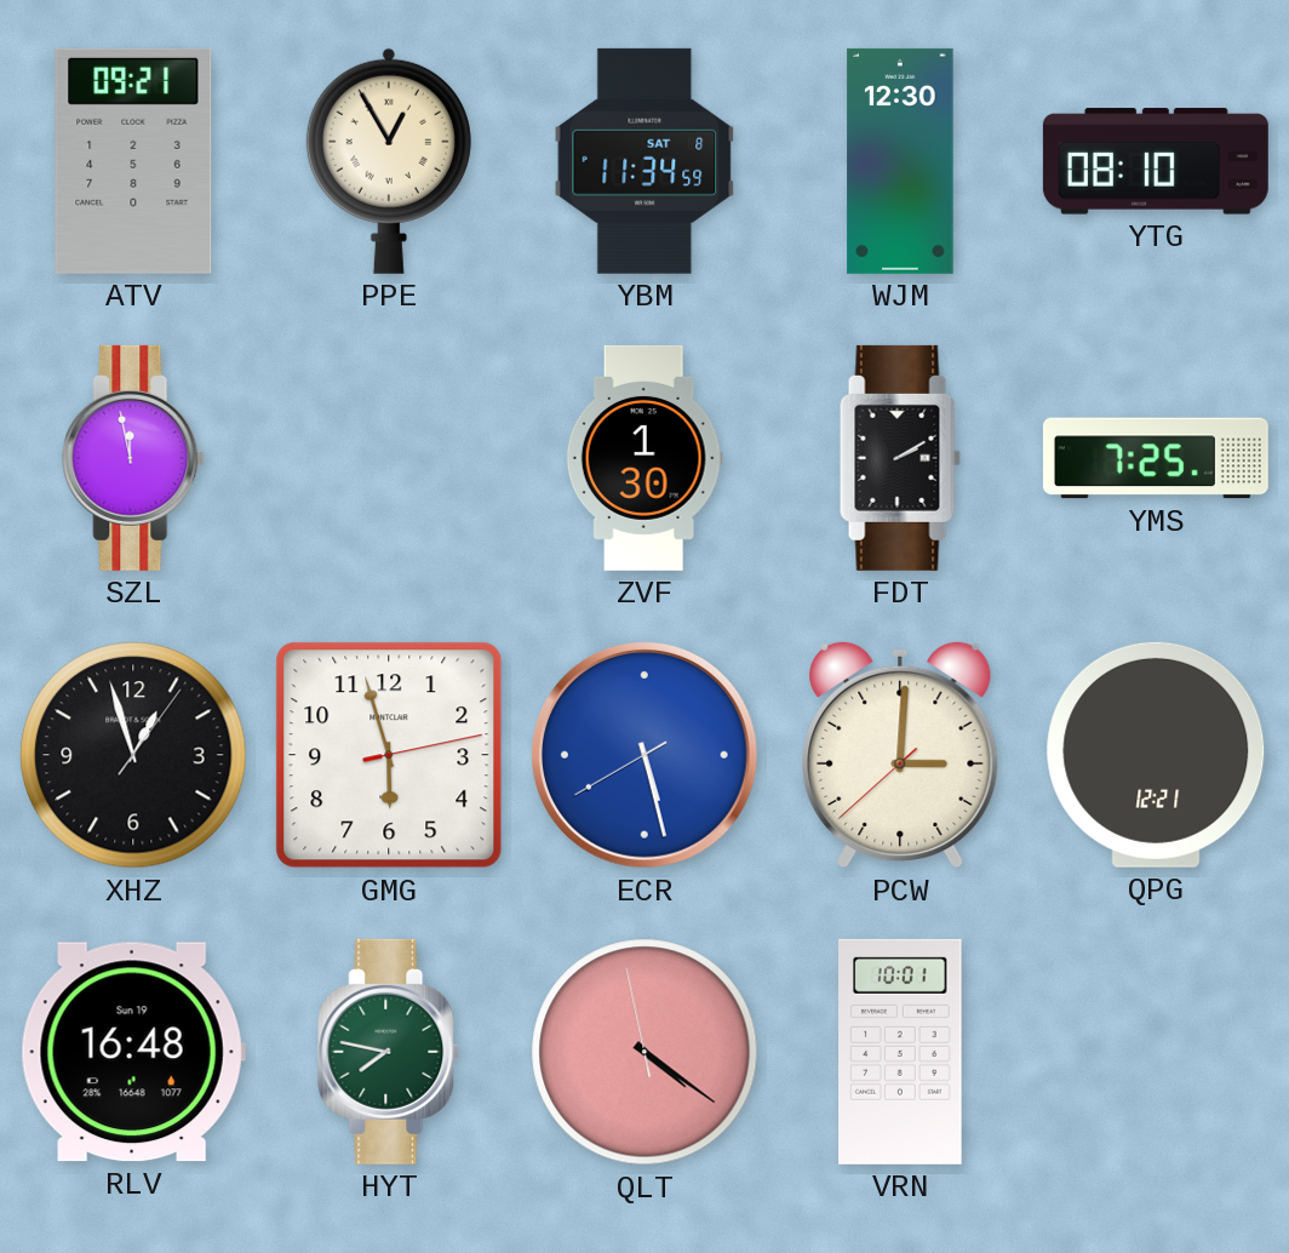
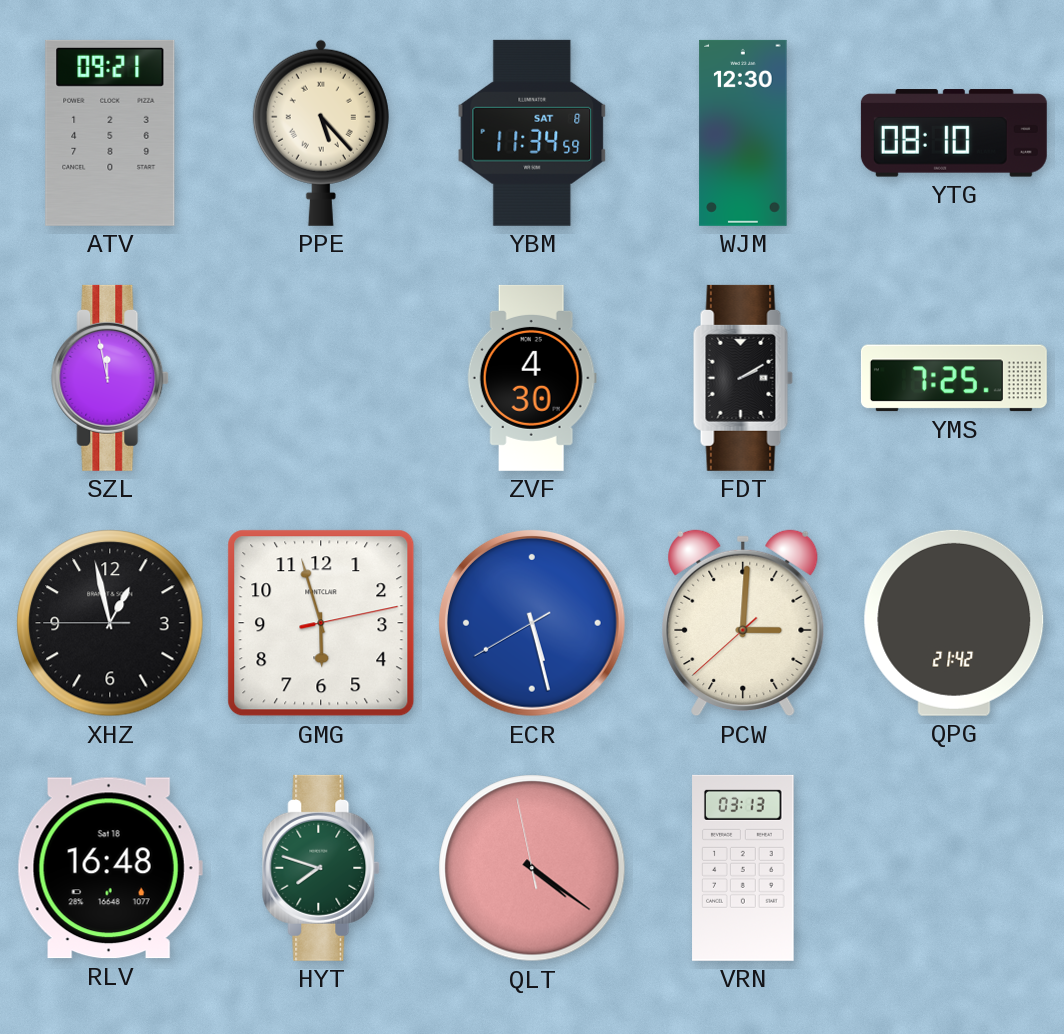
PPE: 12:55 -> 5:23 (321, 133)
ZVF: 1:30 -> 4:30 (532, 378)
XHZ: 12:57:06 -> 12:57:45 (110, 623)
QPG: 12:21 -> 21:42 (954, 623)
RLV date: Sun 19 -> Sat 18 (110, 868)
HYT: 7:47 -> 7:48 (322, 868)
VRN: 10:01 -> 03:13 (743, 868)
